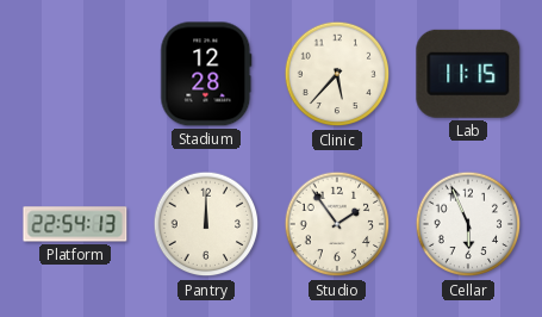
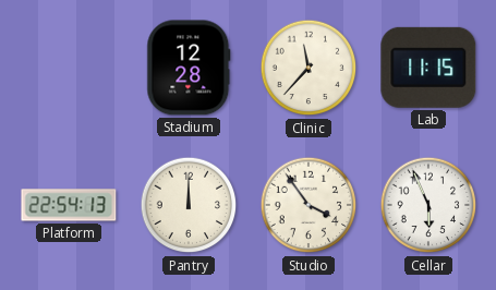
Clinic: 5:37 -> 11:37 (309, 68)
Studio: 1:54 -> 3:54 (309, 205)
